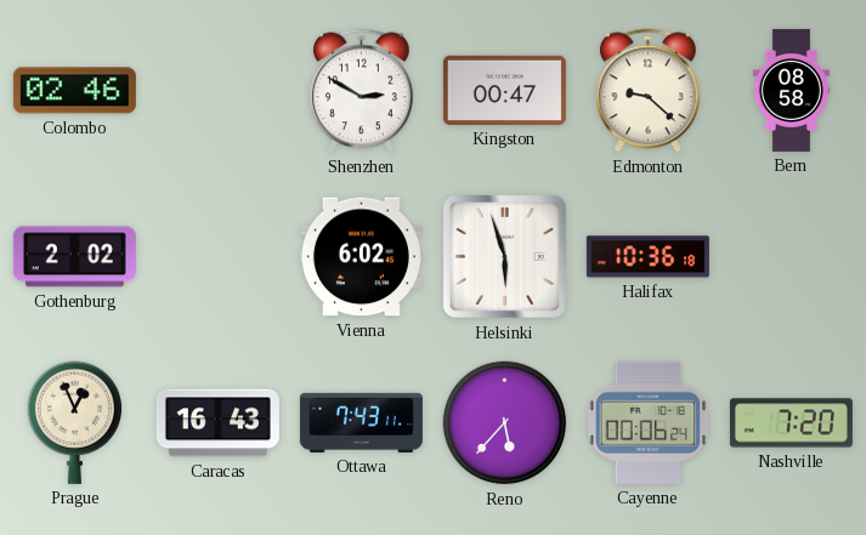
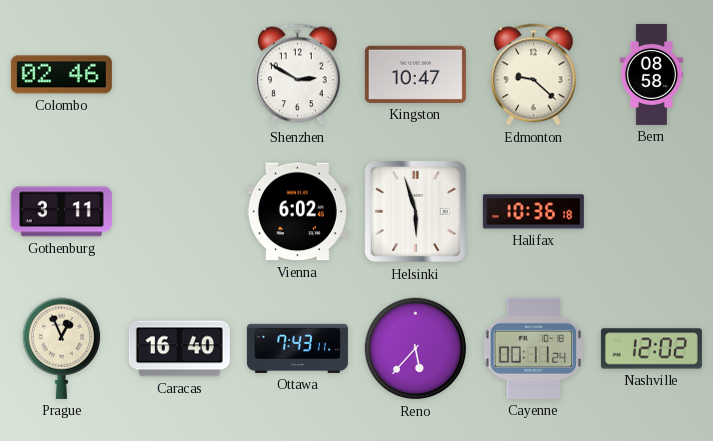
Kingston: 00:47 -> 10:47 (415, 74)
Gothenburg: 2:02 -> 3:11 (61, 212)
Caracas: 16:43 -> 16:40 (179, 349)
Cayenne: 00:06 -> 00:11 (534, 348)
Nashville: 7:20 -> 12:02 (651, 349)
